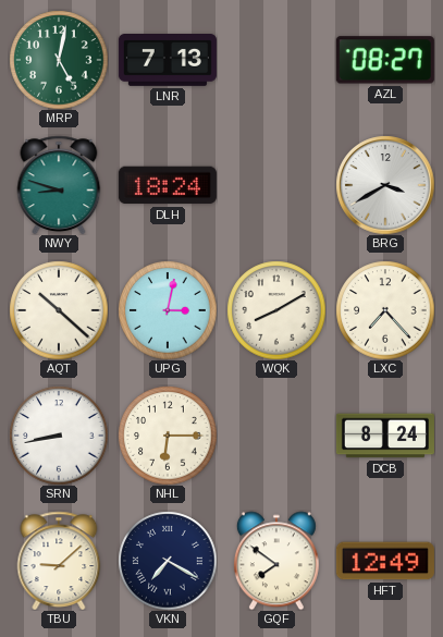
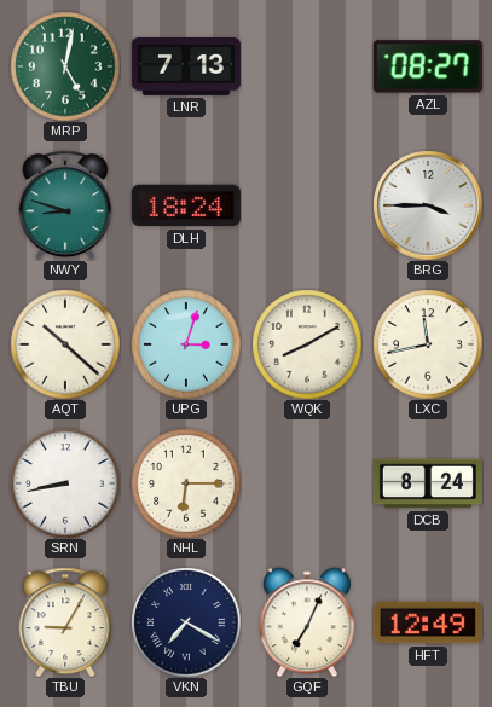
BRG: 3:40 -> 3:45 (428, 205)
UPG: 3:02 -> 3:03 (186, 344)
LXC: 7:23 -> 11:43 (428, 344)
TBU: 9:08 -> 9:05 (65, 621)
GQF: 7:51 -> 7:04 (307, 622)
